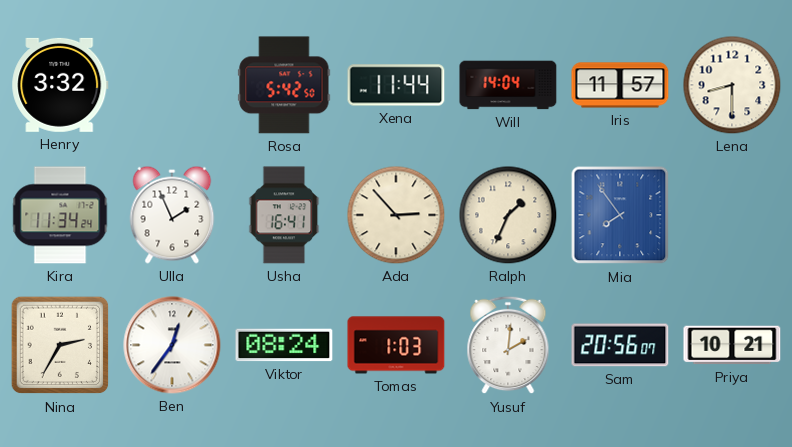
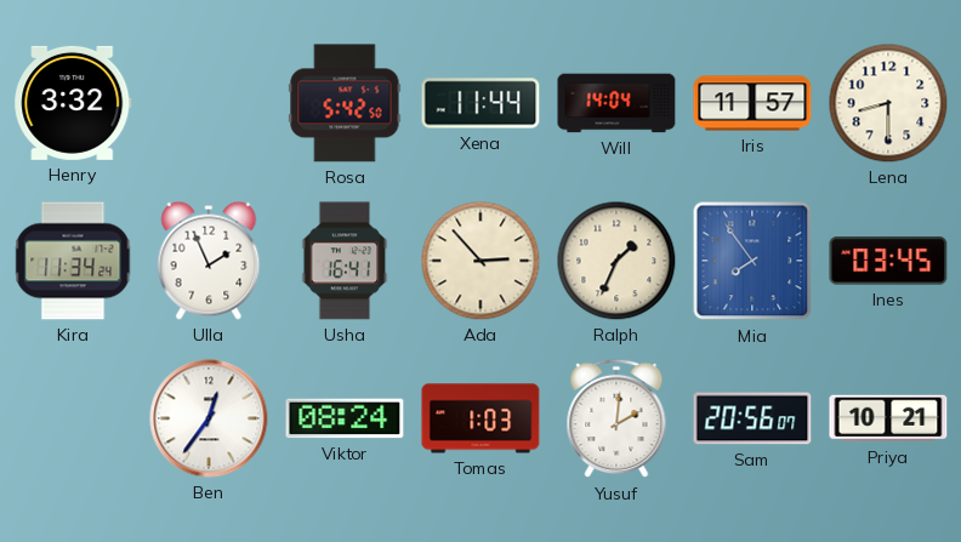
Ines: none -> 03:45 (888, 261)
Nina: 2:35 -> none (60, 345)
